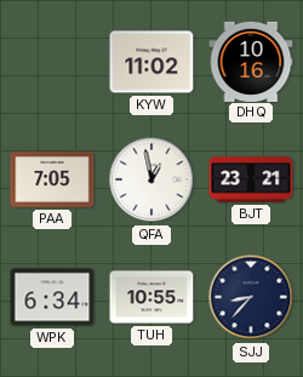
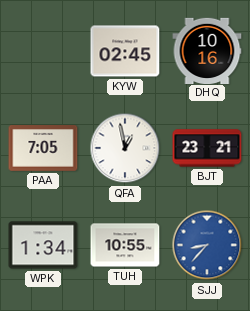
KYW: 11:02 -> 02:45 (125, 51)
WPK: 6:34 -> 1:34 (43, 245)
SJJ dial: navy -> blue (207, 245)
